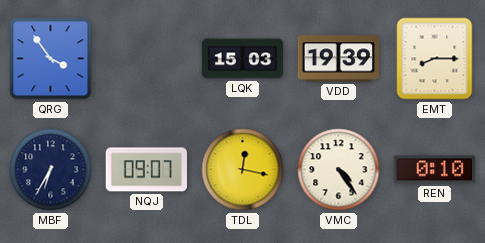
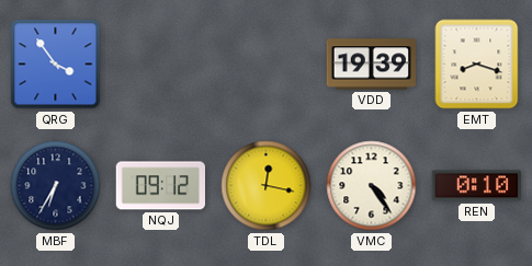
LQK: 15:03 -> none (243, 59)
EMT: 8:15 -> 8:18 (477, 65)
NQJ: 09:07 -> 09:12 (160, 186)
